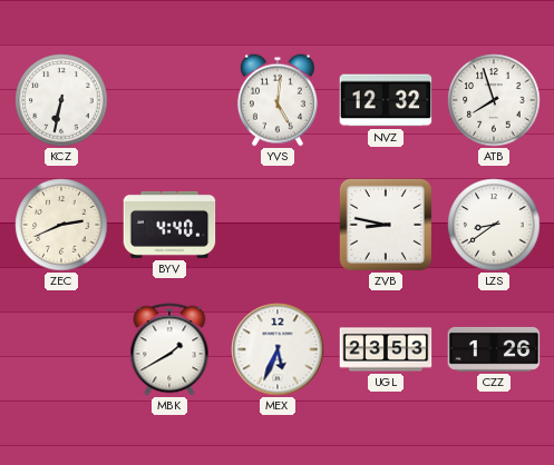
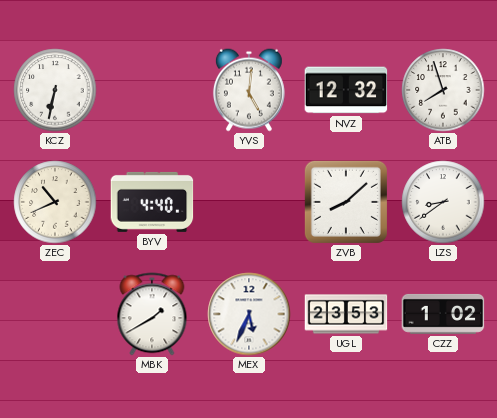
ZEC: 2:41 -> 10:41 (55, 202)
ZVB: 8:47 -> 8:08 (346, 202)
CZZ: 1:26 -> 1:02 (443, 314)
